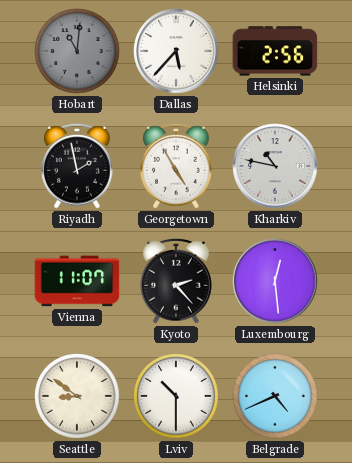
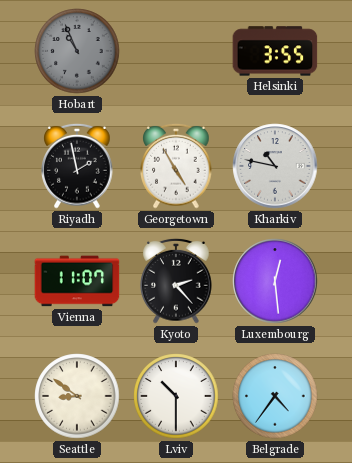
Hobart: 11:01 -> 10:56 (77, 51)
Dallas: 5:37 -> none (176, 51)
Helsinki: 2:56 -> 3:55 (275, 51)
Belgrade: 4:41 -> 4:36 (275, 396)
